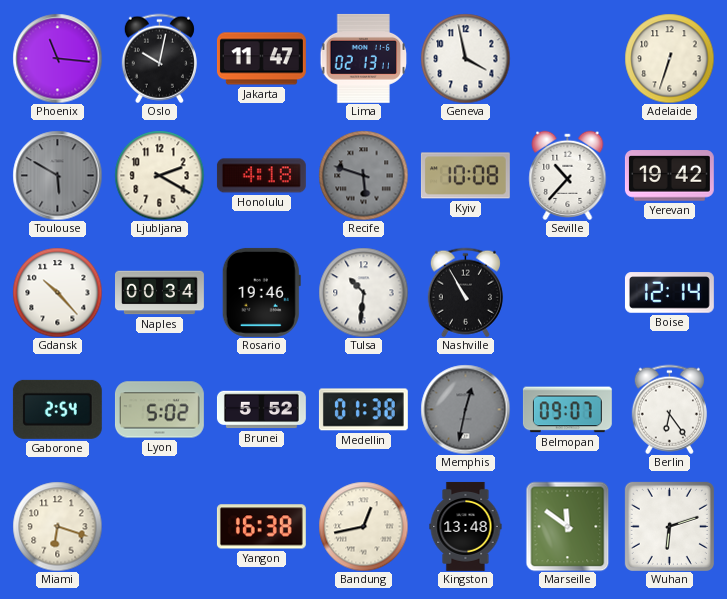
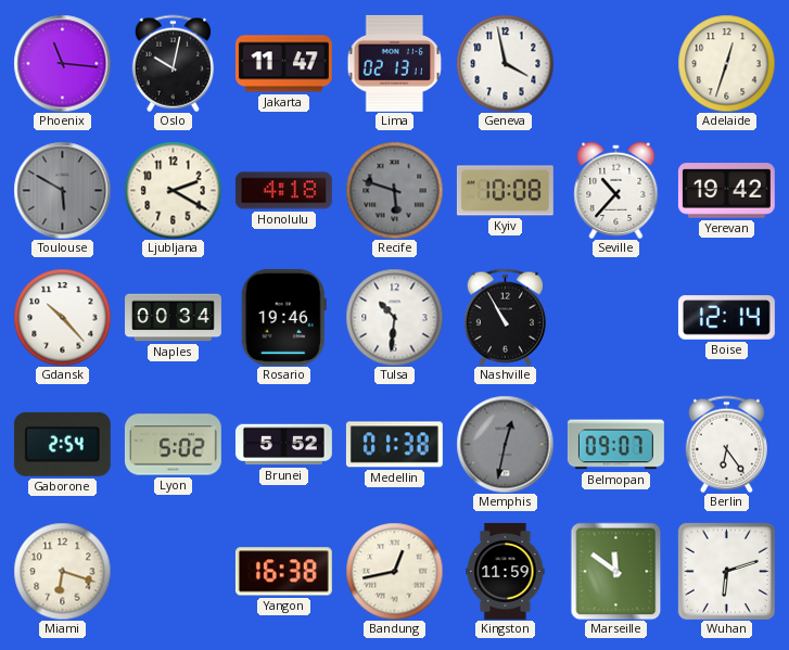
Adelaide: 6:33 -> 12:33 (726, 63)
Kingston: 13:48 -> 11:59 (506, 572)
